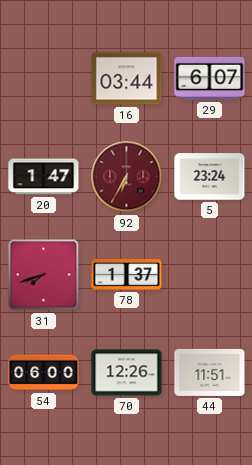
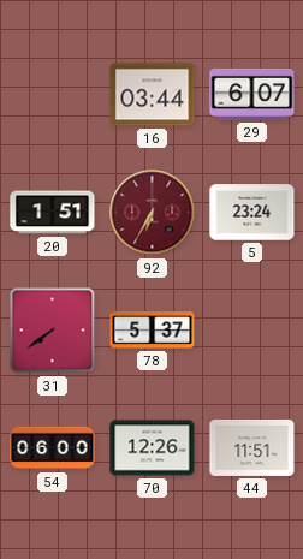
20: 1:47 -> 1:51 (53, 213)
31: 7:42 -> 7:39 (53, 331)
78: 1:37 -> 5:37 (153, 331)
